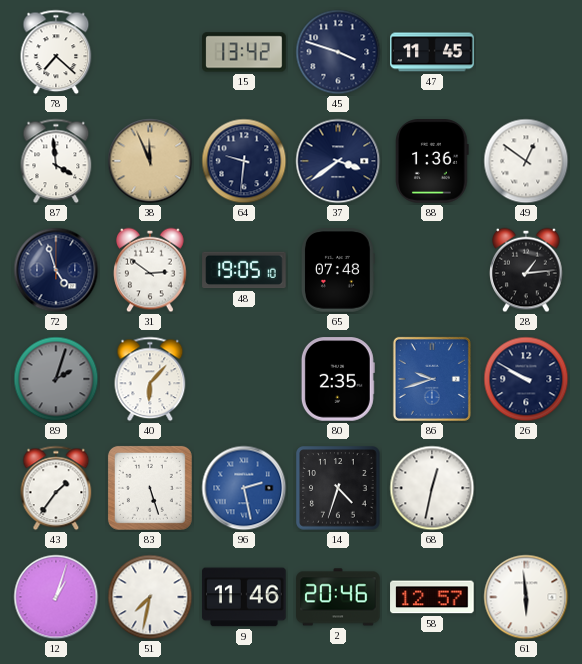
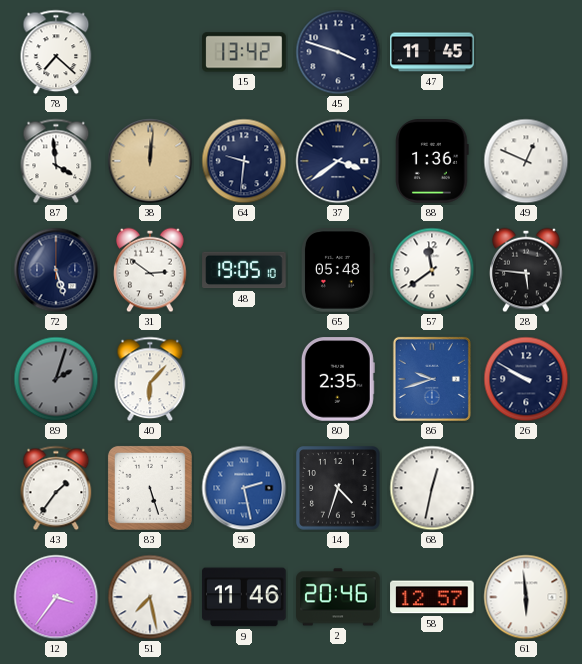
38: 11:56 -> 12:01 (150, 161)
49: 12:51 -> 12:49 (526, 161)
72: 4:57 -> 5:27 (56, 270)
65: 07:48 -> 05:48 (338, 270)
57: none -> 11:39 (432, 270)
28: 1:14 -> 5:46 (526, 270)
12: 1:03 -> 3:36 (56, 597)
51: 7:32 -> 7:28 (150, 597)
